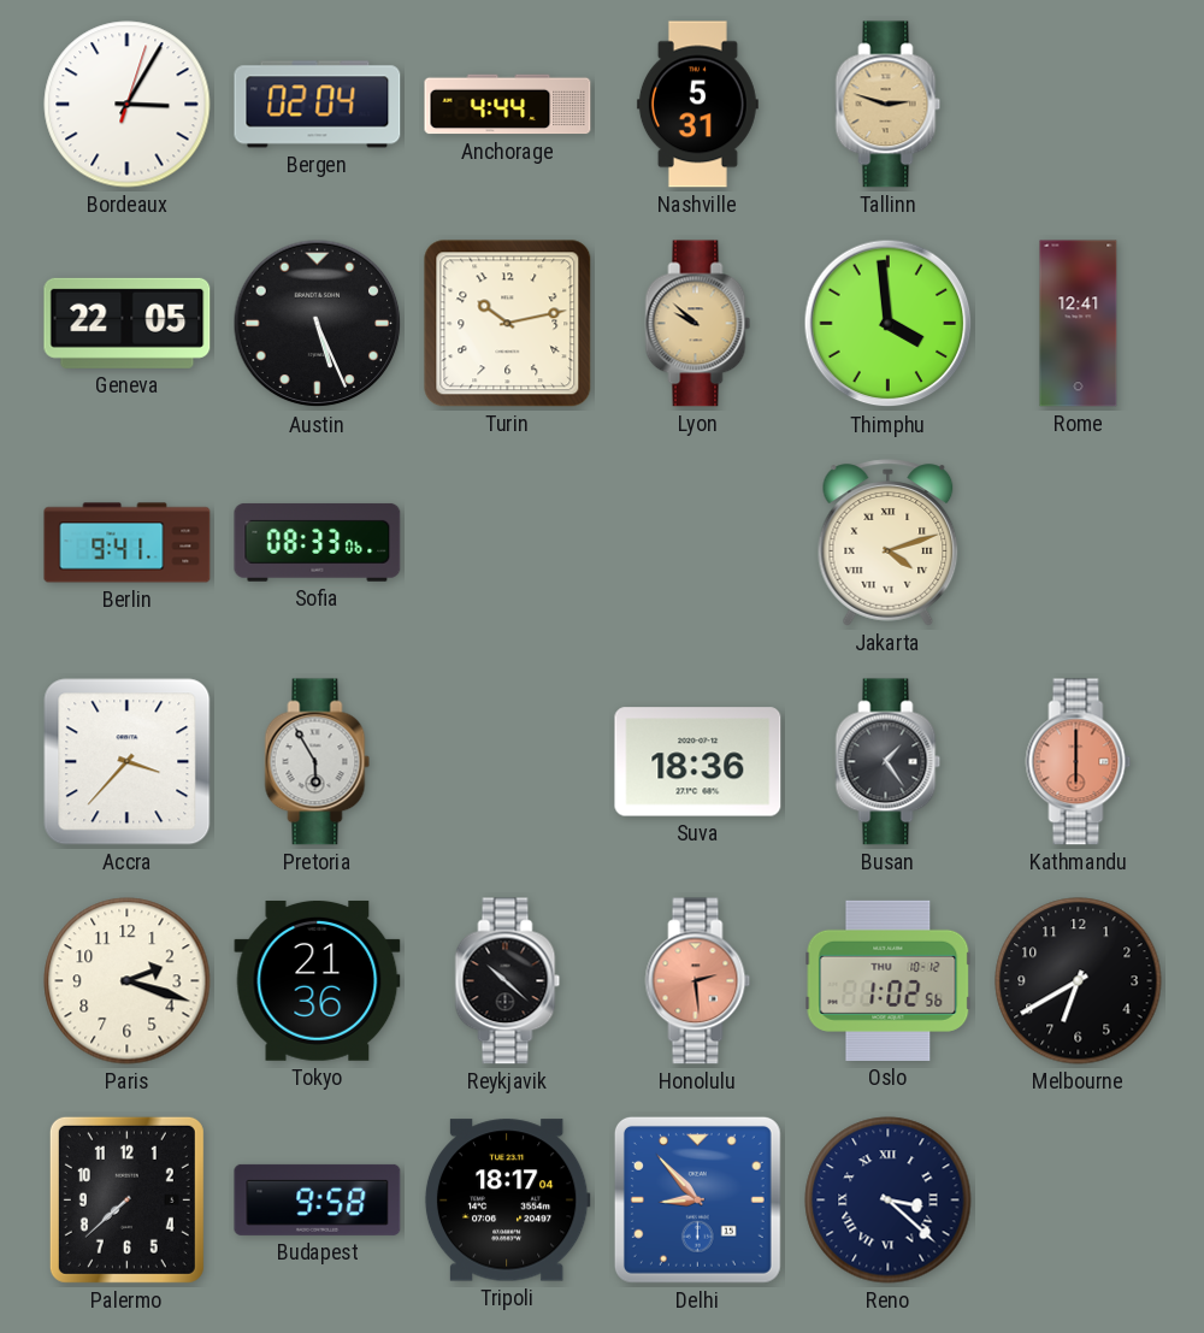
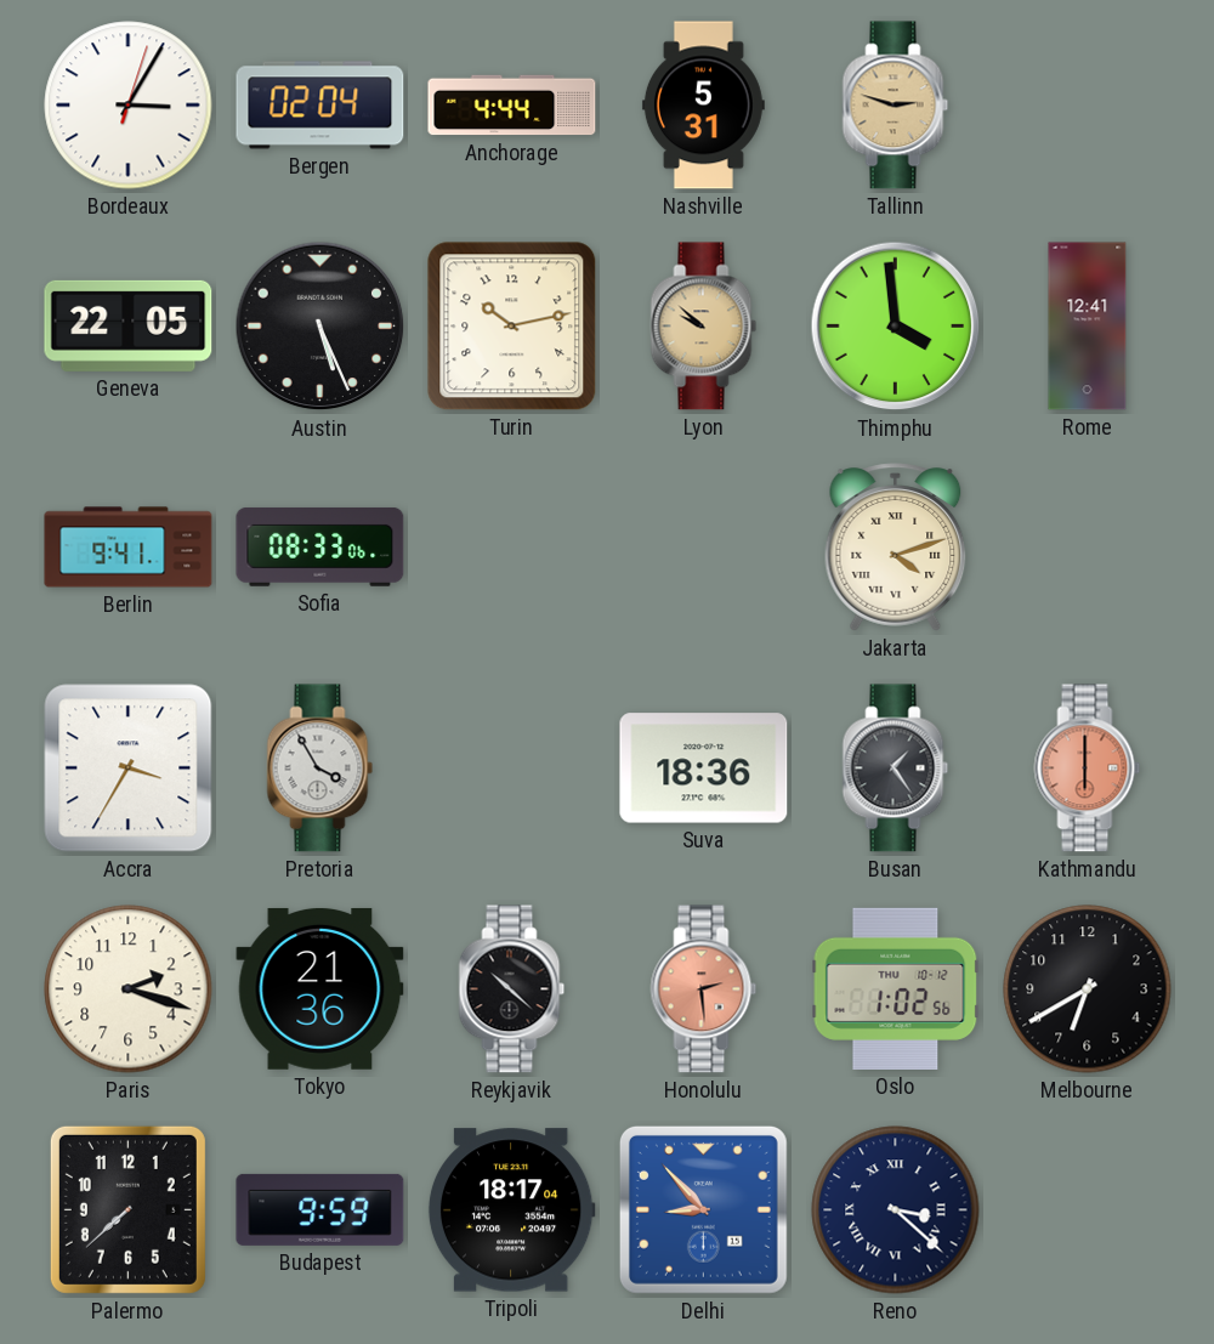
Accra: 3:37 -> 3:35 (129, 769)
Pretoria: 5:55 -> 3:55 (320, 769)
Budapest: 9:58 -> 9:59 (320, 1209)
